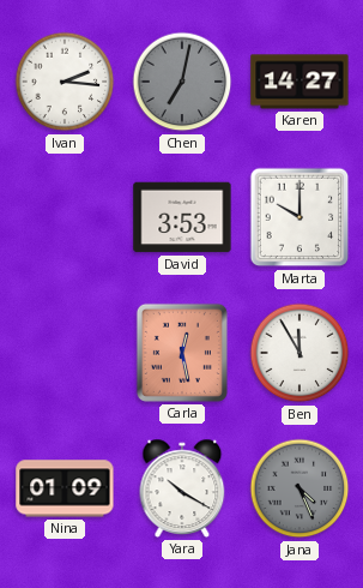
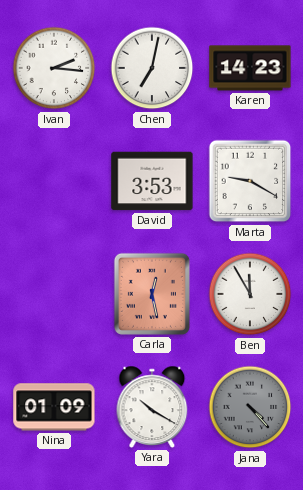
Chen dial: grey -> white (152, 68)
Karen: 14:27 -> 14:23 (250, 68)
Marta: 10:00 -> 9:20 (250, 181)
Jana: 4:26 -> 4:23 (250, 407)
